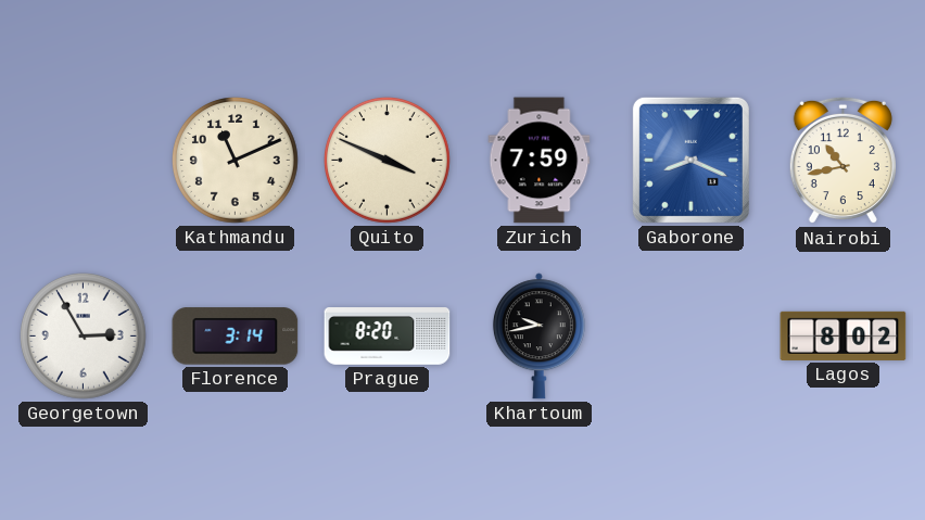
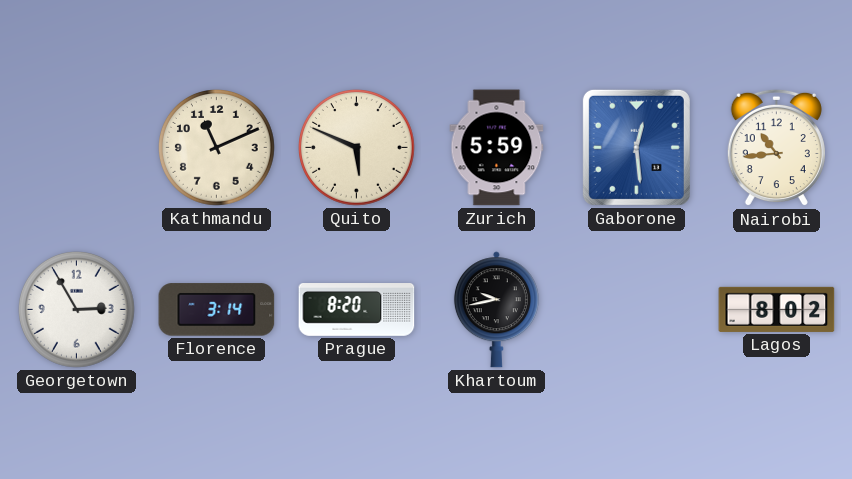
Quito: 3:49 -> 5:49 (357, 148)
Zurich: 7:59 -> 5:59 (497, 148)
Gaborone: 8:19 -> 12:29 (636, 147)
Nairobi: 10:43 -> 10:44 (776, 148)
